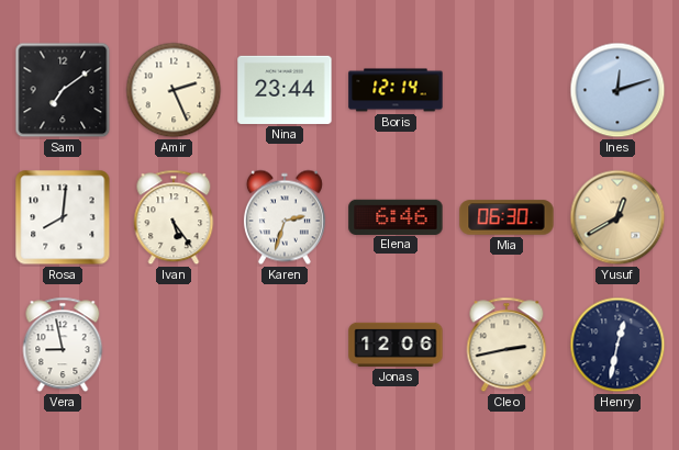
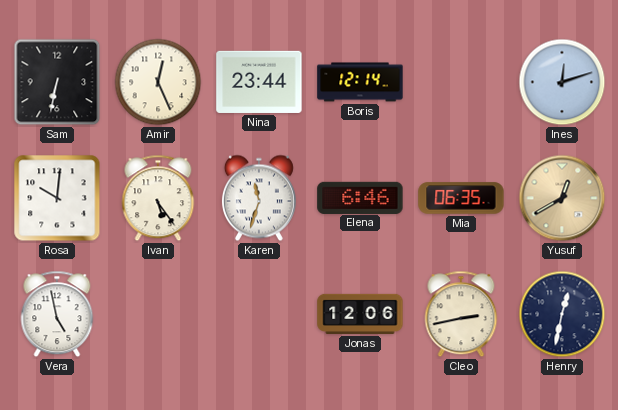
Sam: 7:09 -> 6:32 (57, 82)
Amir: 2:26 -> 12:26 (158, 82)
Rosa: 8:01 -> 10:01 (57, 198)
Karen: 2:33 -> 11:33 (259, 198)
Mia: 06:30 -> 06:35 (461, 198)
Vera: 8:58 -> 4:58 (57, 314)
